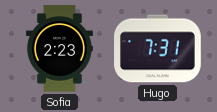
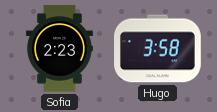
Hugo: 7:31 -> 3:58 (158, 49)
